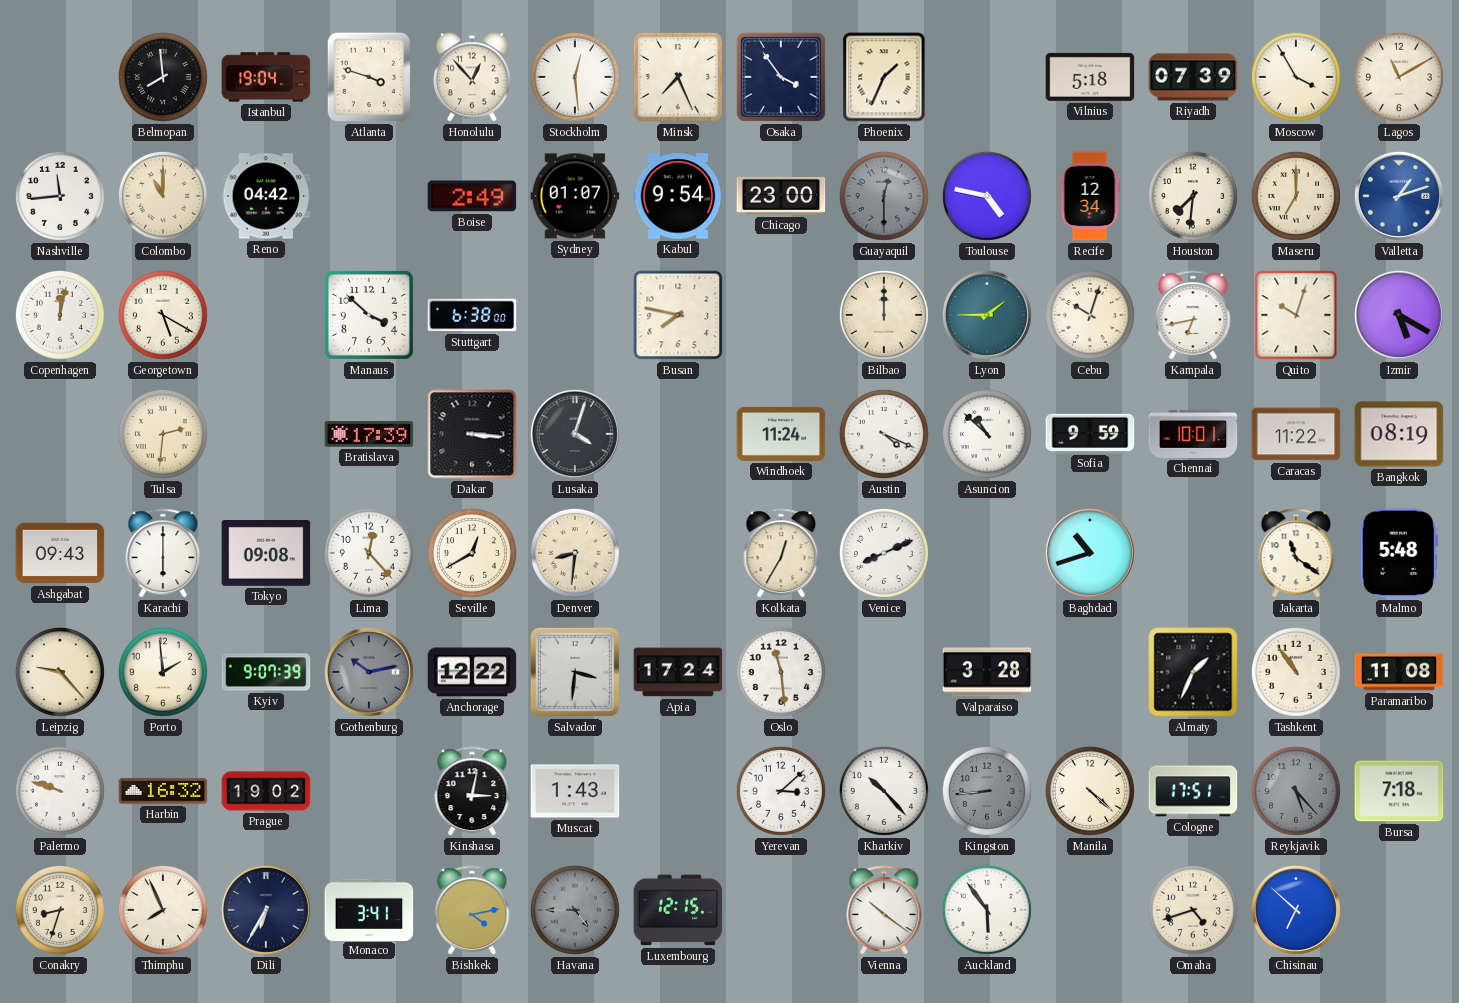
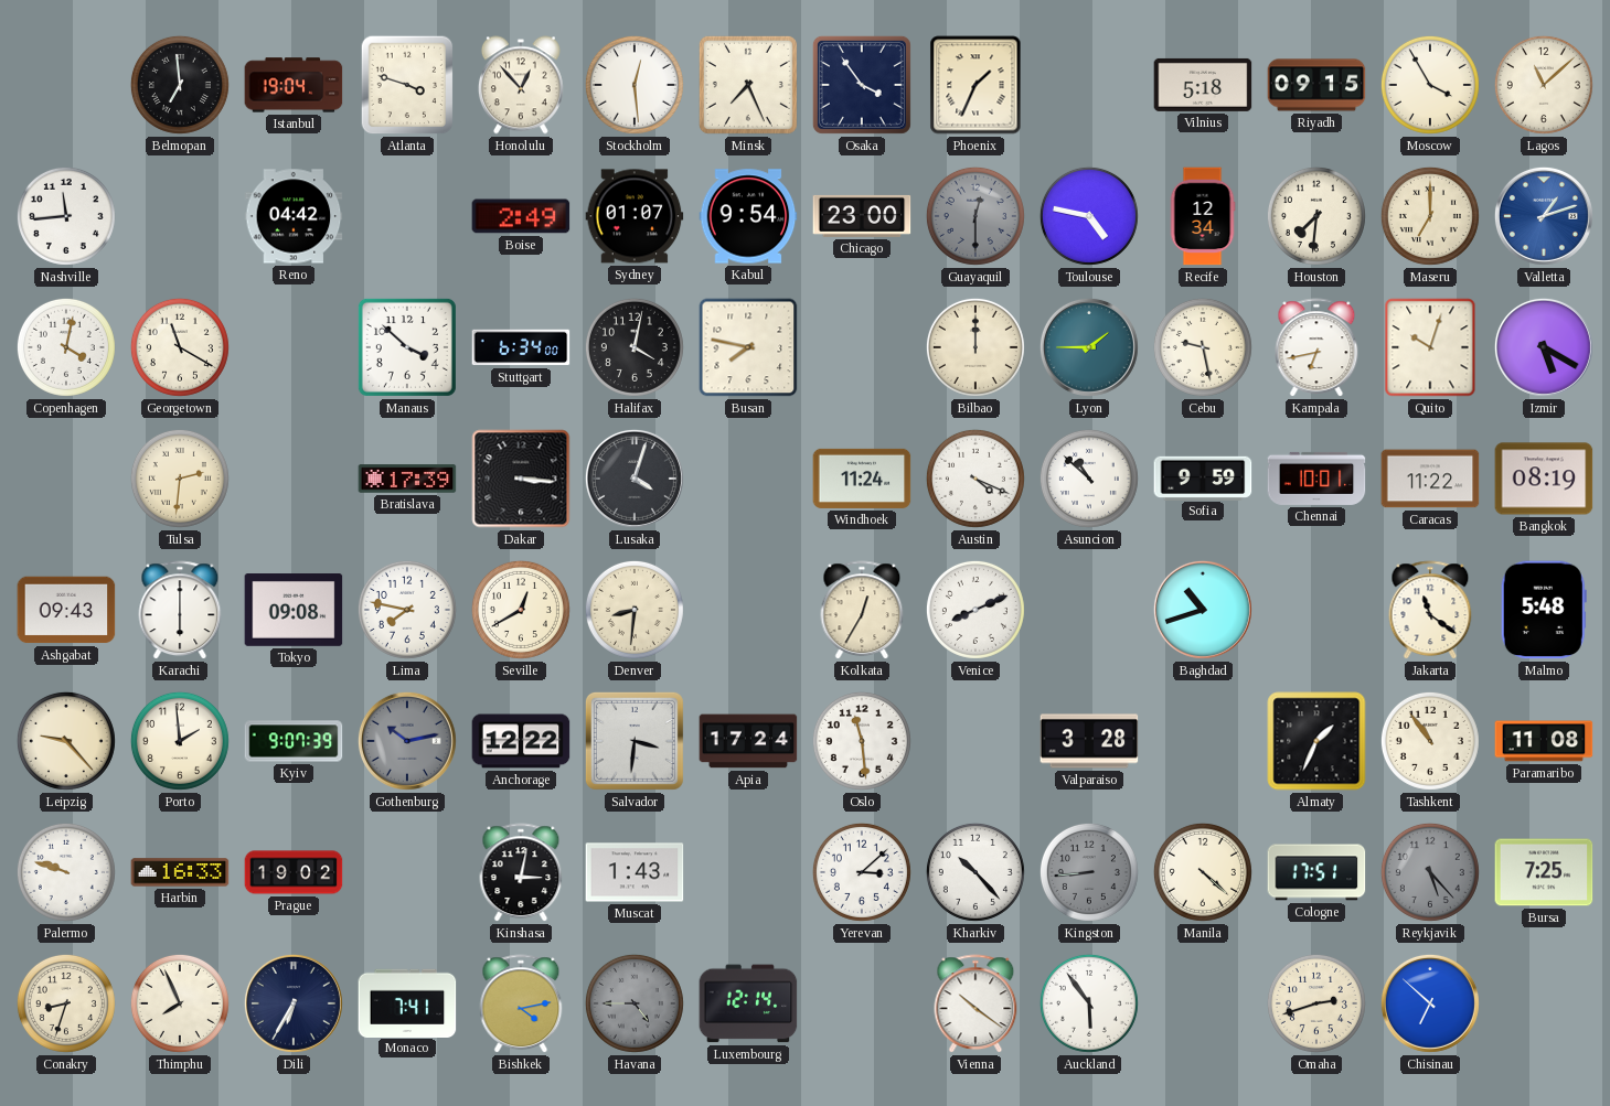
Belmopan: 7:59 -> 6:59 (180, 85)
Riyadh: 07:39 -> 09:15 (1316, 85)
Lagos: 11:10 -> 11:08 (1544, 85)
Colombo: 11:00 -> none (163, 196)
Copenhagen: 12:02 -> 4:02 (66, 347)
Georgetown: 5:20 -> 11:20 (180, 347)
Stuttgart: 6:38 -> 6:34 (521, 347)
Halifax: none -> 4:02 (635, 347)
Cebu: 10:03 -> 9:28 (1203, 347)
Lima: 12:23 -> 7:47 (407, 610)
Harbin: 16:32 -> 16:33 (180, 872)
Bursa: 7:18 -> 7:25 (1544, 872)
Monaco: 3:41 -> 7:41 (407, 1002)
Luxembourg: 12:15 -> 12:14 (748, 1003)
Omaha: 4:42 -> 2:42 (1316, 1003)
